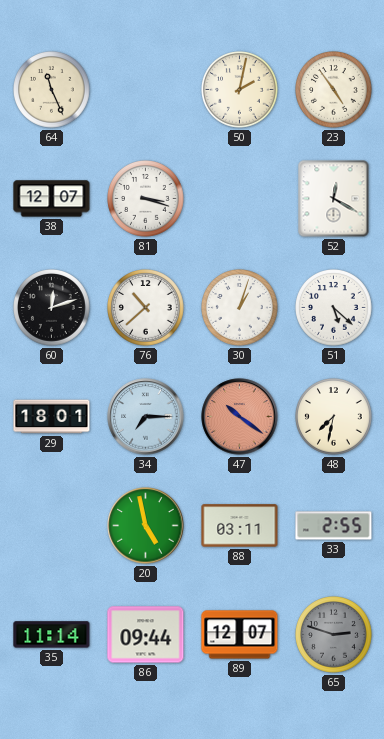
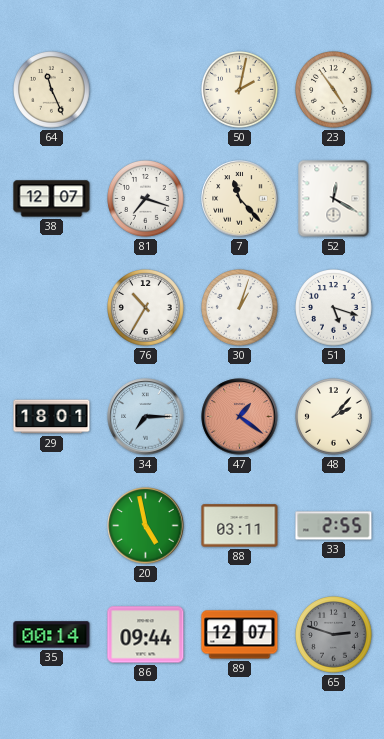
81: 3:18 -> 7:18 (146, 199)
7: none -> 11:23 (240, 199)
60: 12:12 -> none (52, 308)
76: 10:38 -> 10:35 (146, 308)
51: 5:22 -> 5:18 (334, 308)
47: 10:21 -> 1:21 (240, 417)
48: 7:32 -> 2:07 (334, 417)
35: 11:14 -> 00:14 (52, 635)
